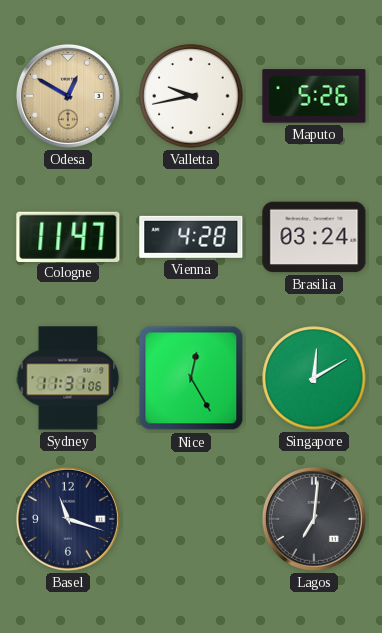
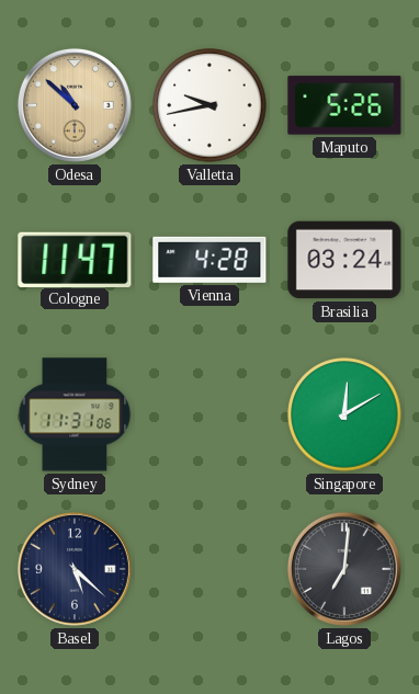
Odesa: 12:50 -> 10:52 (75, 105)
Nice: 12:25 -> none (191, 378)
Basel: 11:18 -> 5:22 (75, 569)
